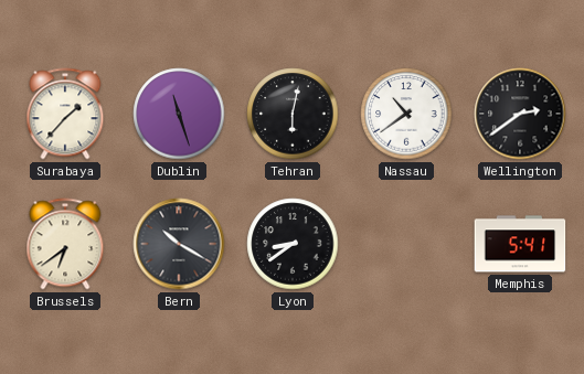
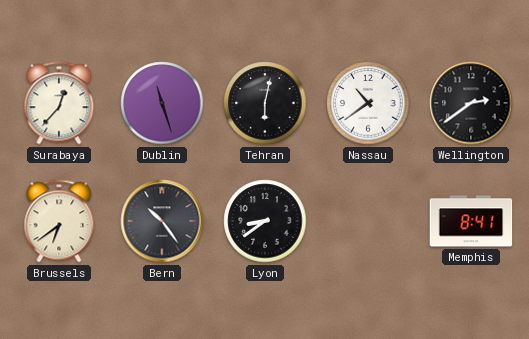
Surabaya: 1:37 -> 12:37 (59, 103)
Bern: 10:20 -> 10:24 (162, 221)
Memphis: 5:41 -> 8:41 (471, 221)
